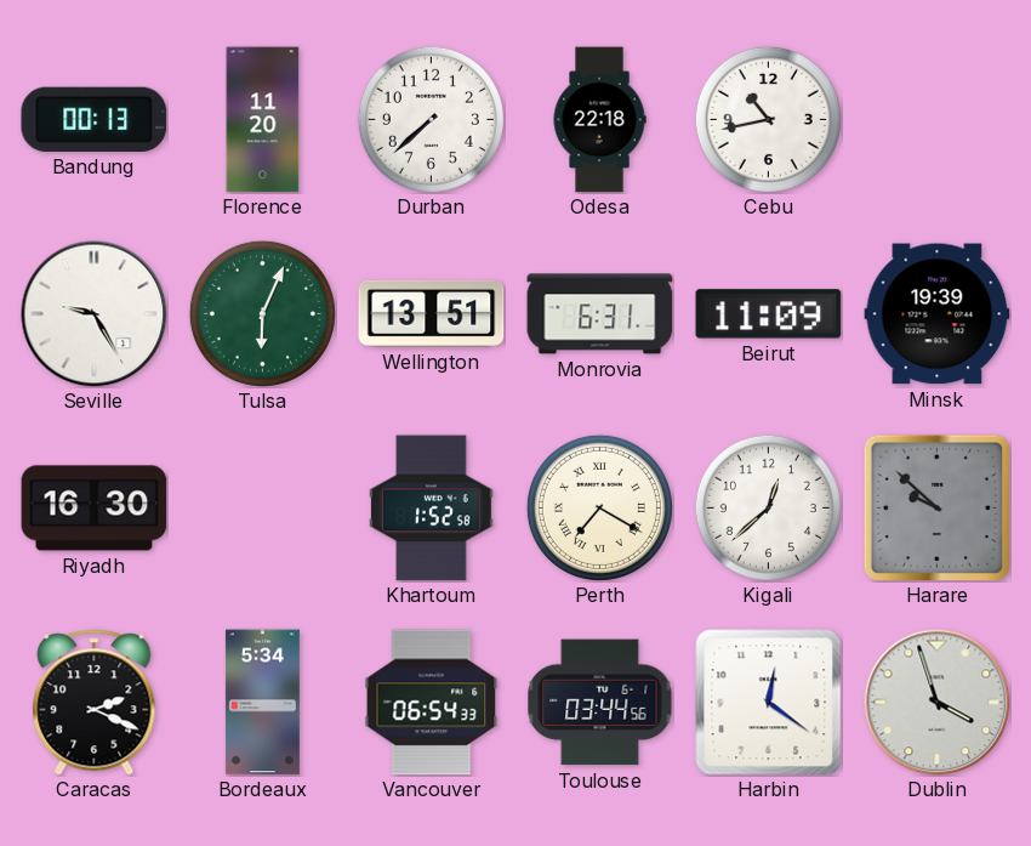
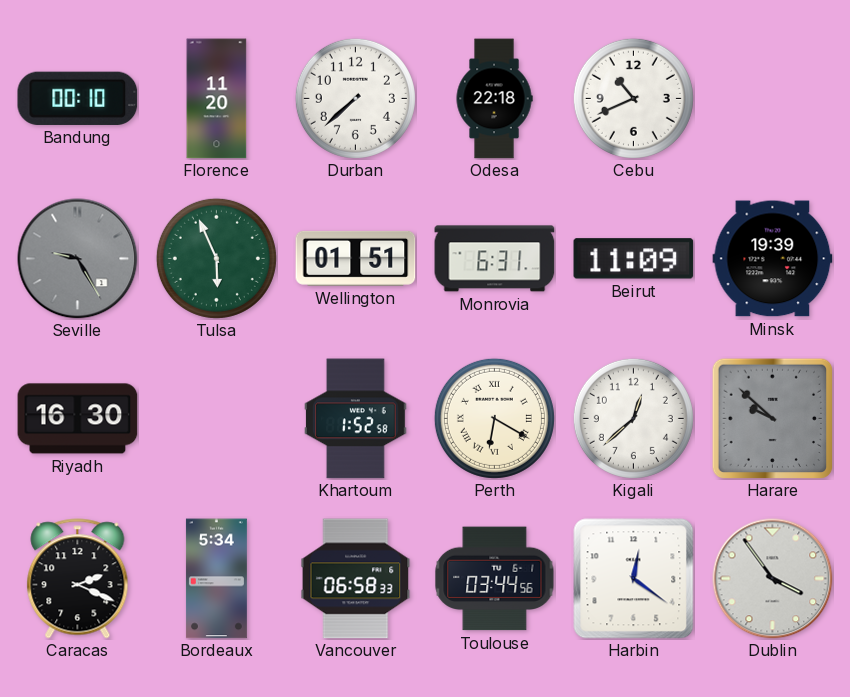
Bandung: 00:13 -> 00:10 (78, 98)
Cebu: 10:43 -> 10:41 (633, 98)
Seville dial: white -> grey (78, 259)
Tulsa: 6:04 -> 5:56 (216, 258)
Wellington: 13:51 -> 01:51 (356, 258)
Perth: 7:20 -> 6:20 (494, 418)
Vancouver: 06:54 -> 06:58 (356, 579)
Dublin: 3:57 -> 3:54 (773, 579)
